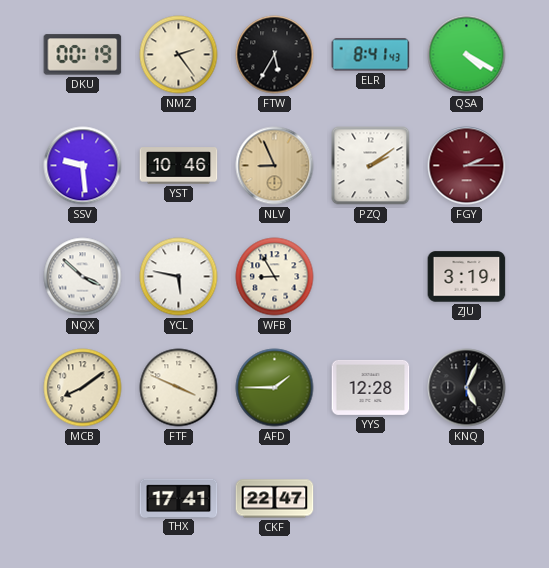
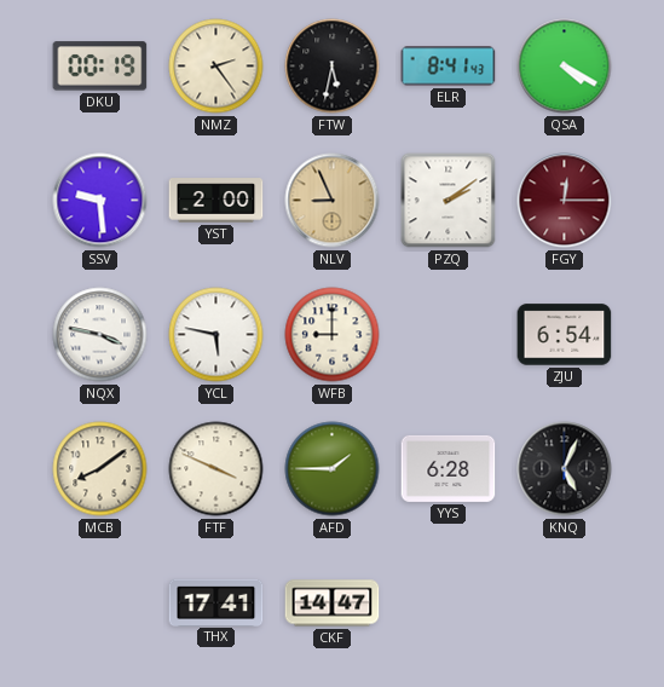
FTW: 5:35 -> 5:32 (333, 67)
YST: 10:46 -> 2:00 (216, 201)
FGY: 2:15 -> 12:15 (565, 201)
NQX: 3:52 -> 3:47 (100, 335)
WFB: 8:55 -> 9:00 (333, 335)
ZJU: 3:19 -> 6:54 (565, 335)
YYS: 12:28 -> 6:28 (449, 468)
CKF: 22:47 -> 14:47 (333, 604)
